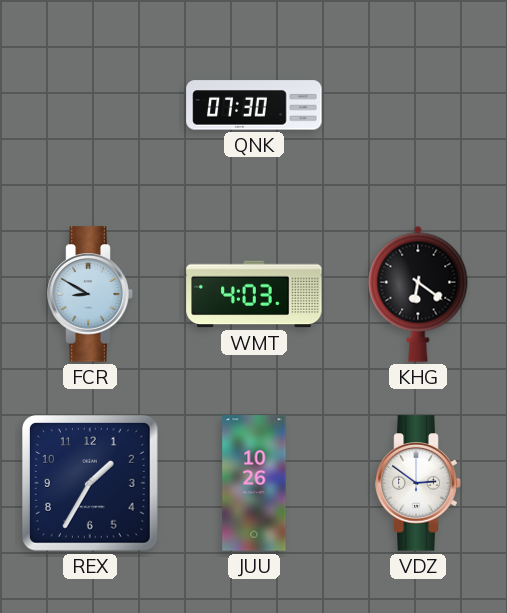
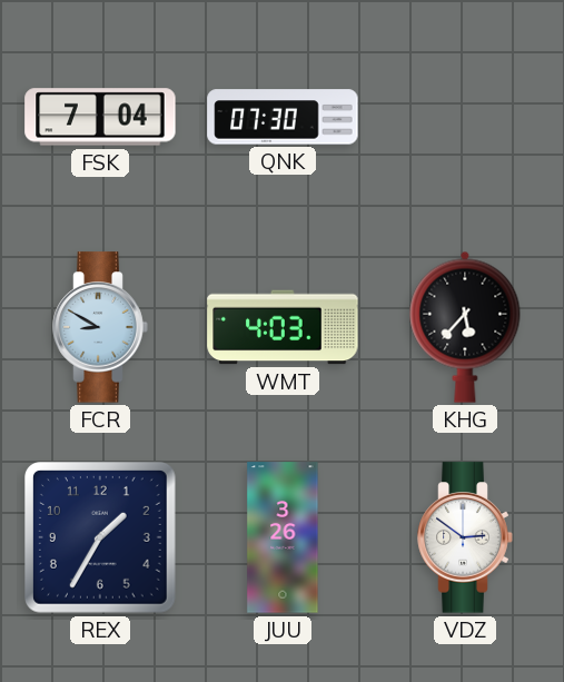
FSK: none -> 7:04 (100, 117)
KHG: 6:21 -> 5:37 (465, 327)
JUU: 10:26 -> 3:26 (283, 537)
